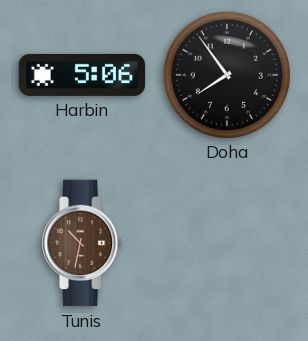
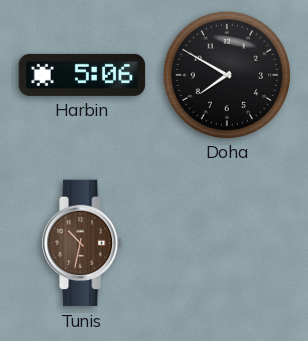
Doha: 7:54 -> 7:50 (226, 74)
